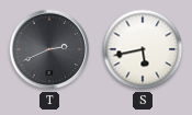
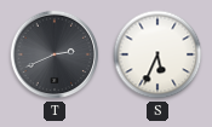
S: 5:43 -> 5:34 (157, 54)
